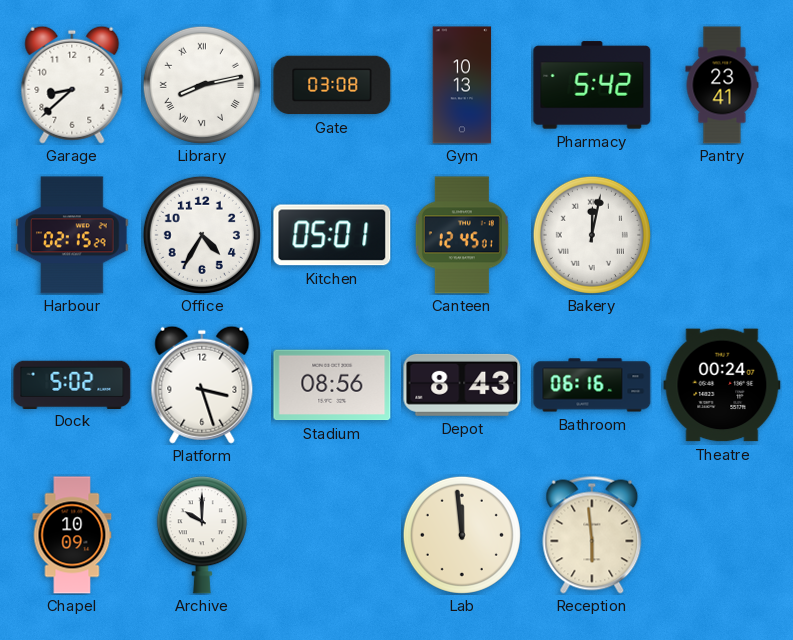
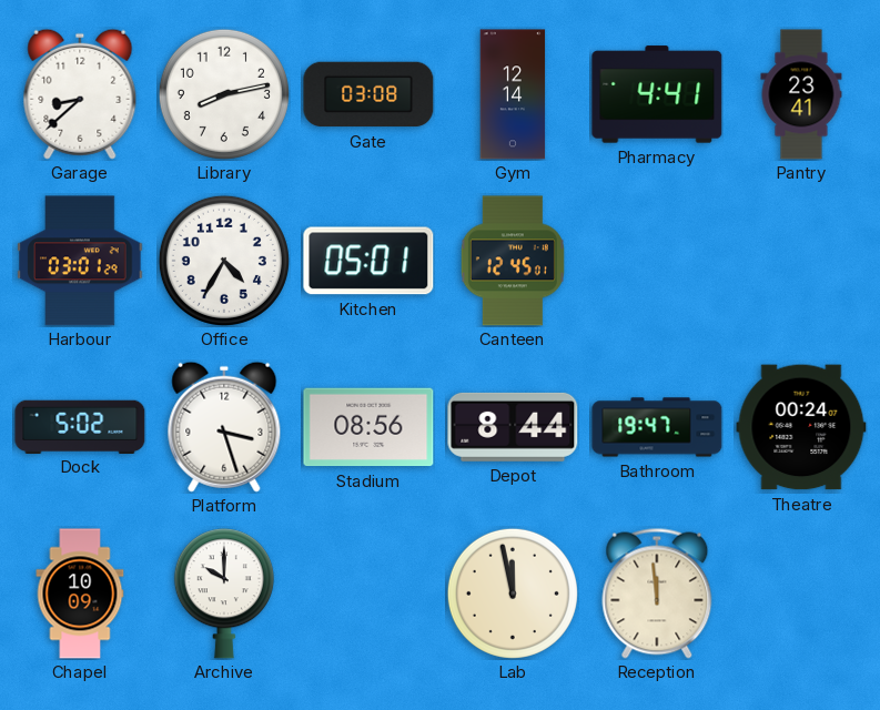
Library numerals: Roman -> Arabic (224, 94)
Gym: 10:13 -> 12:14 (513, 94)
Pharmacy: 5:42 -> 4:41 (657, 94)
Harbour: 02:15 -> 03:01 (80, 261)
Bakery: 12:02 -> none (592, 235)
Depot: 8:43 -> 8:44 (513, 427)
Bathroom: 06:16 -> 19:47 (657, 427)
Lab: 11:59 -> 11:58 (513, 594)
Reception: 5:59 -> 11:59 (657, 594)
